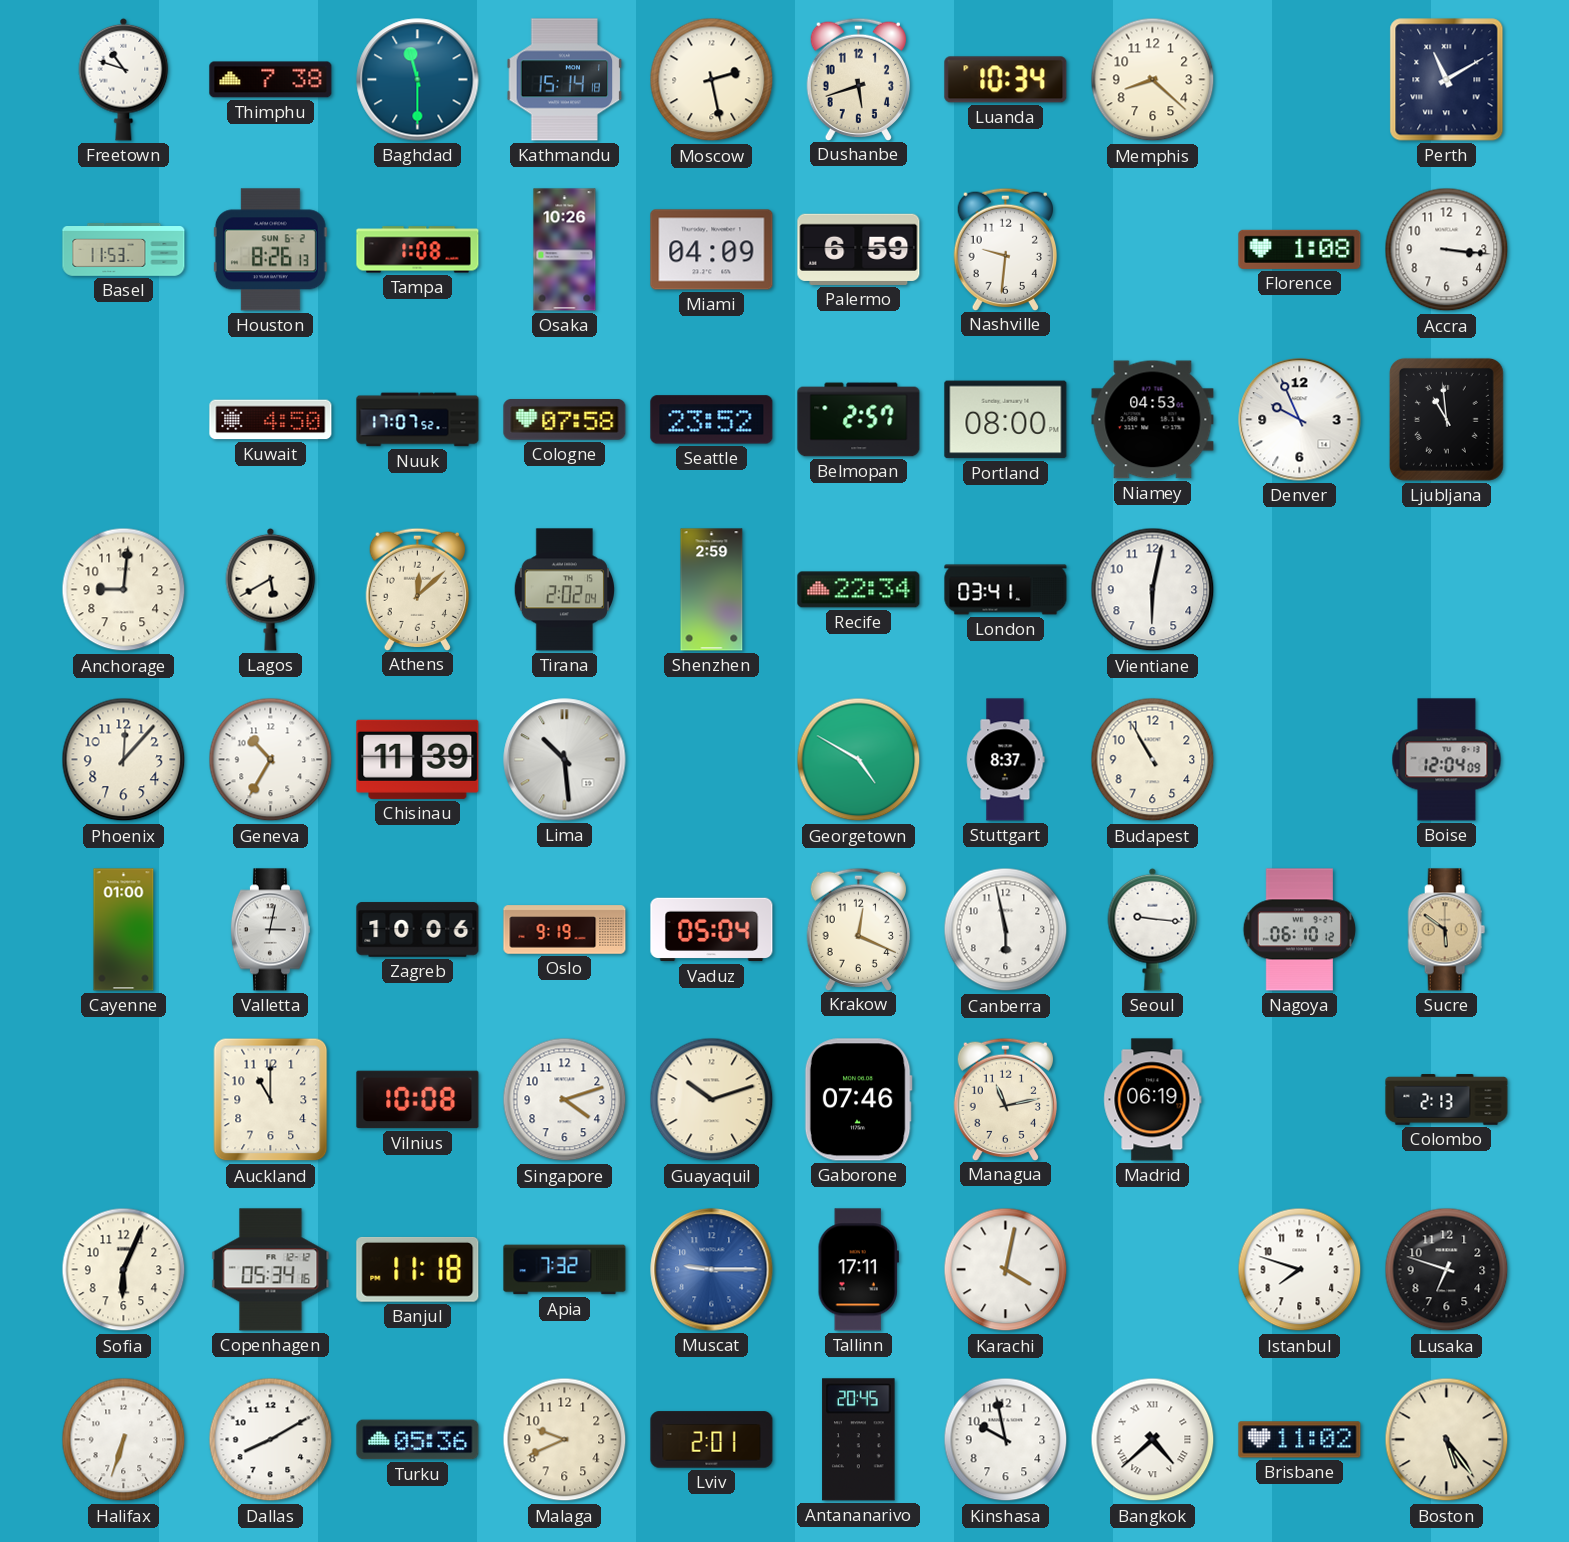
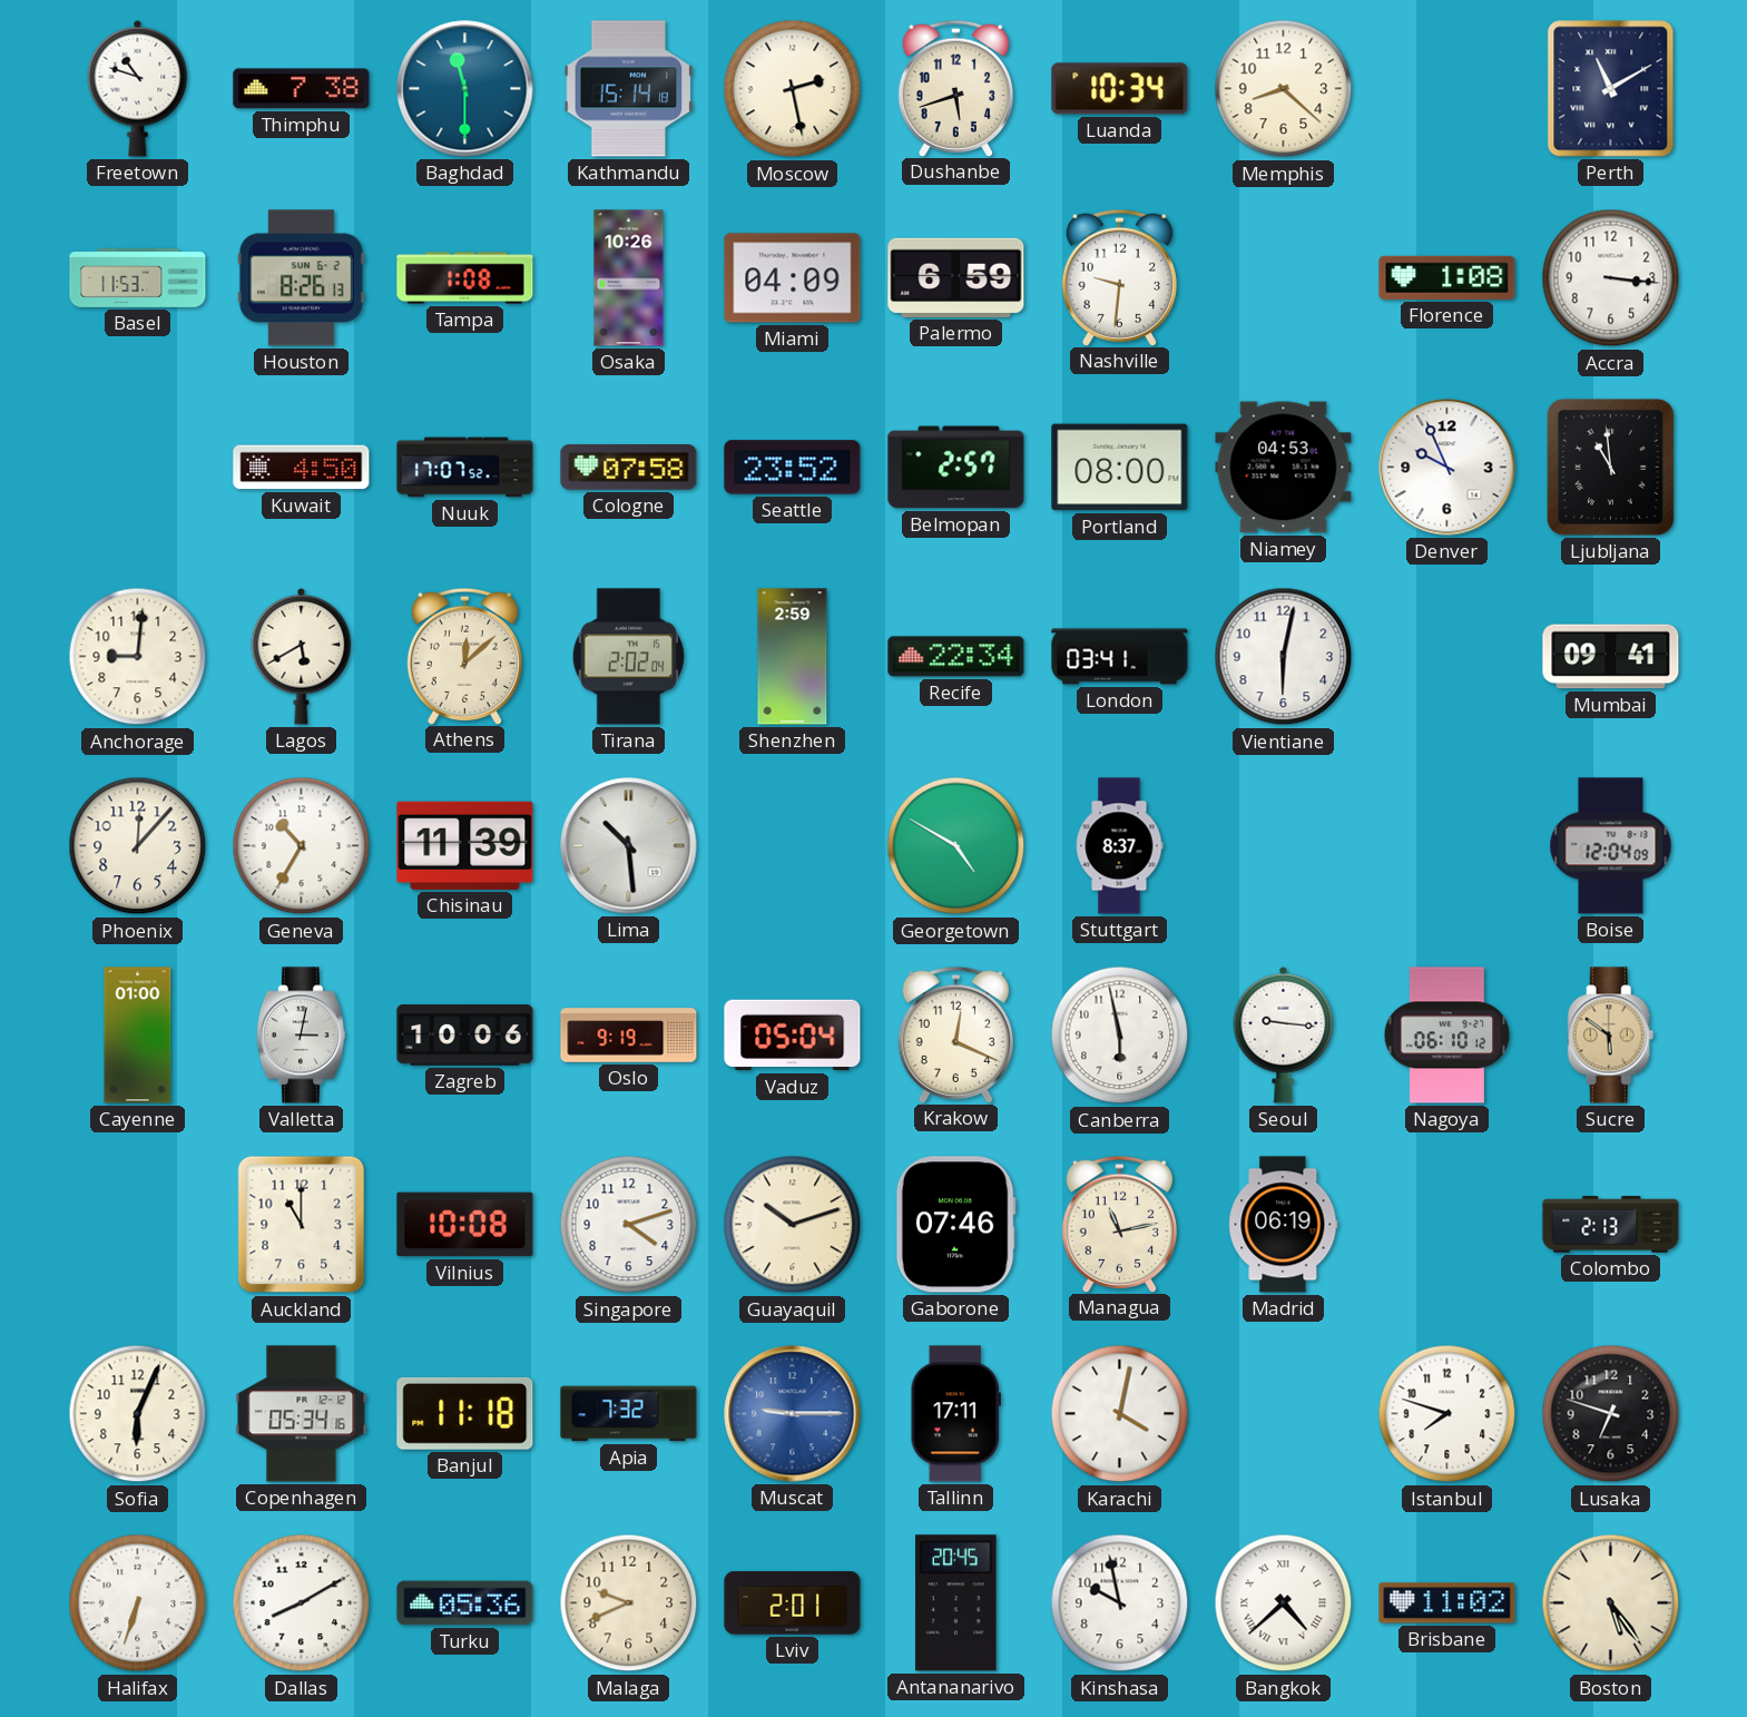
Mumbai: none -> 09:41 (1611, 657)
Budapest: 10:55 -> none (1153, 760)
